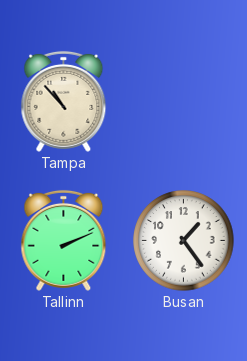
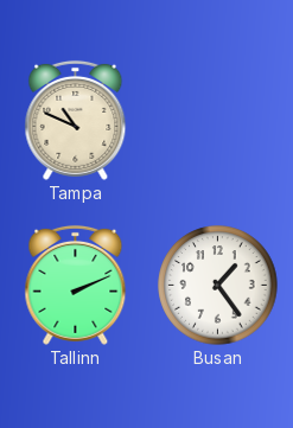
Tampa: 10:53 -> 10:49 (76, 120)
